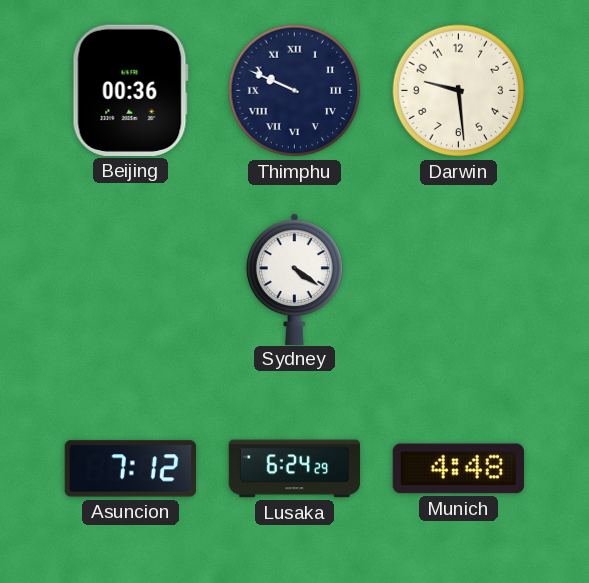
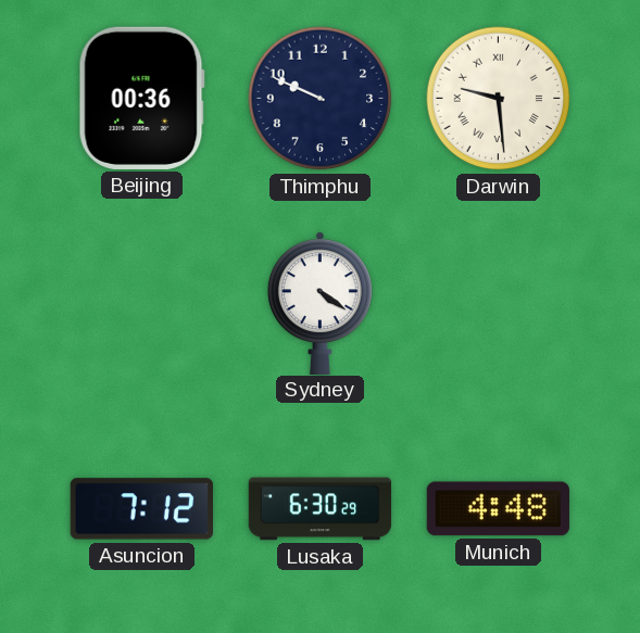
Thimphu numerals: Roman -> Arabic (321, 99)
Darwin numerals: Arabic -> Roman (499, 99)
Lusaka: 6:24 -> 6:30 (321, 509)
